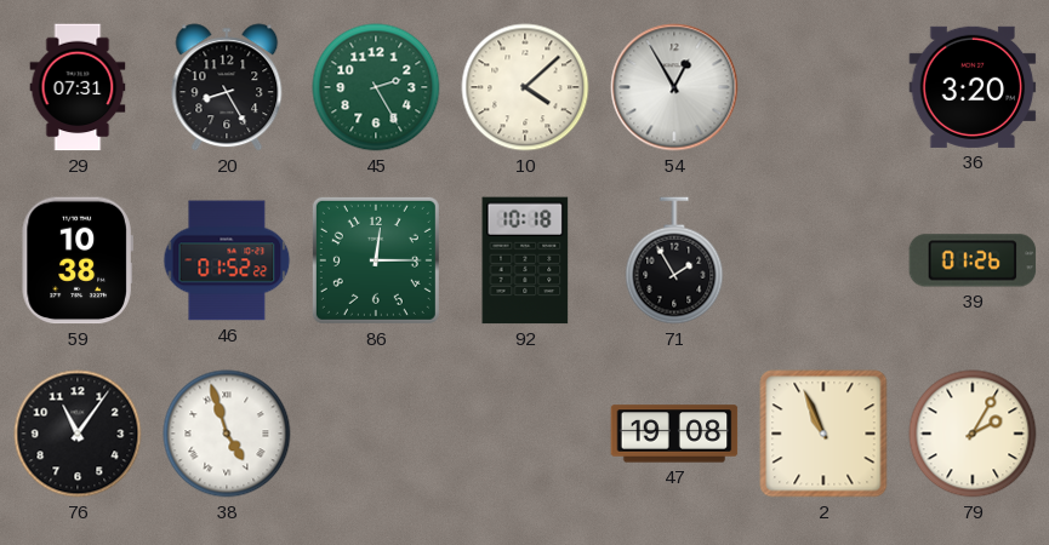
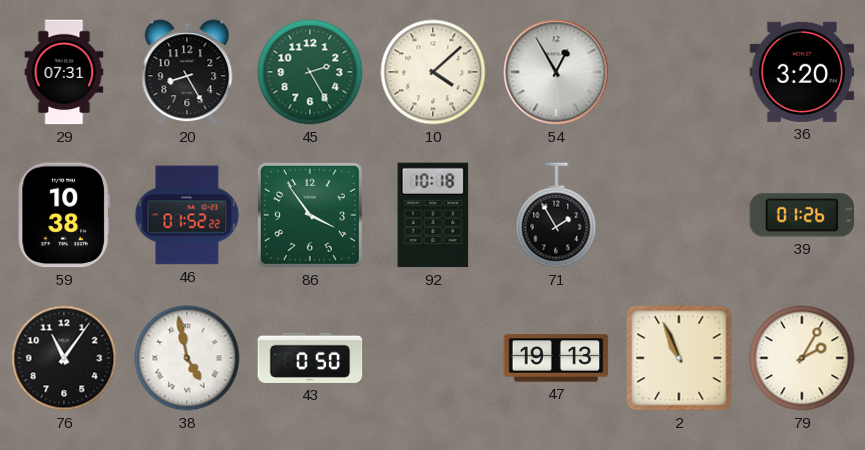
86: 12:15 -> 3:54 (310, 215)
38: 4:57 -> 4:58 (187, 358)
43: none -> 0:50 (310, 358)
47: 19:08 -> 19:13 (556, 358)
